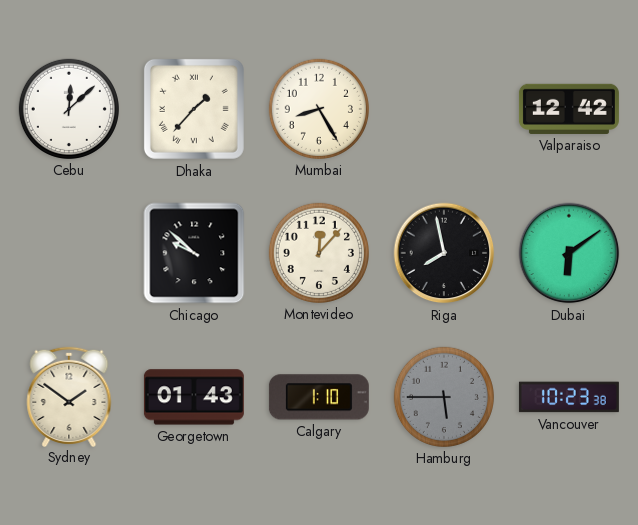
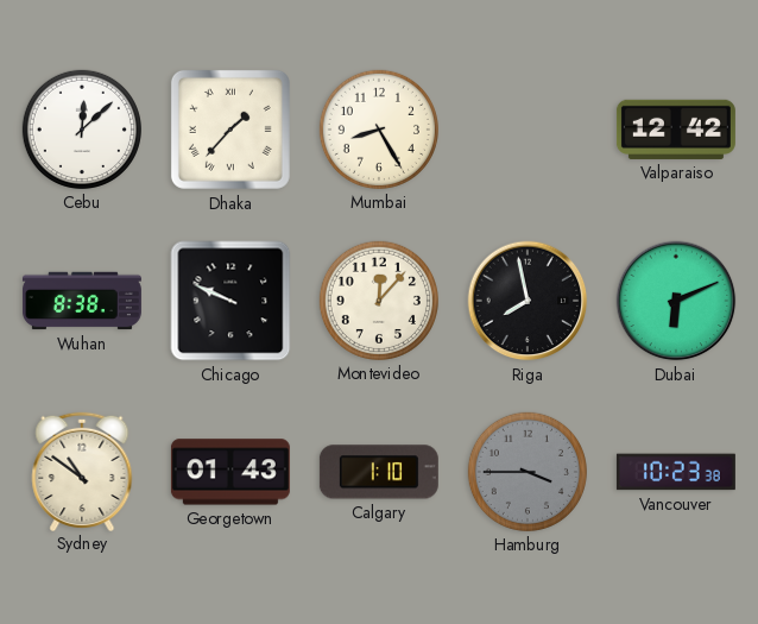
Wuhan: none -> 8:38 (82, 301)
Chicago: 9:52 -> 9:49 (230, 301)
Dubai: 6:09 -> 6:11 (676, 301)
Sydney: 1:51 -> 10:51 (82, 471)
Hamburg: 5:45 -> 3:45 (528, 472)
